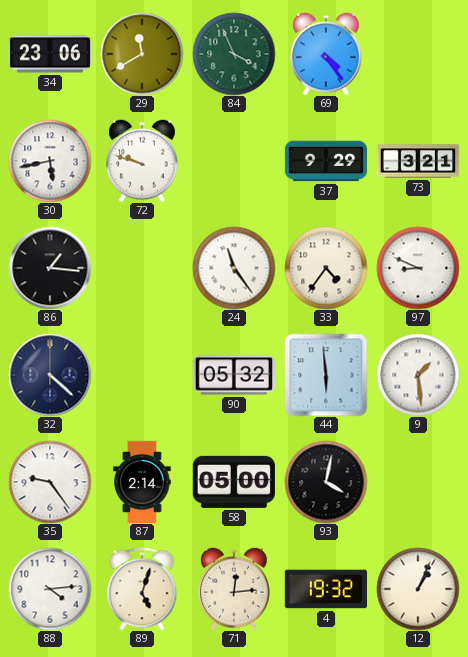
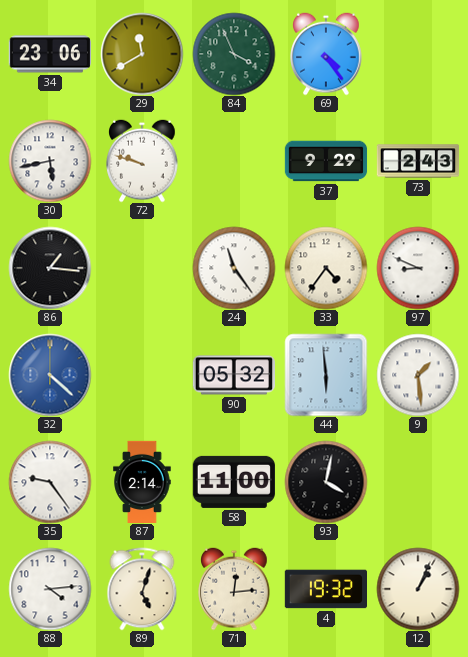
73: 3:21 -> 2:43 (418, 161)
32 dial: navy -> blue (50, 375)
58: 05:00 -> 11:00 (234, 482)
